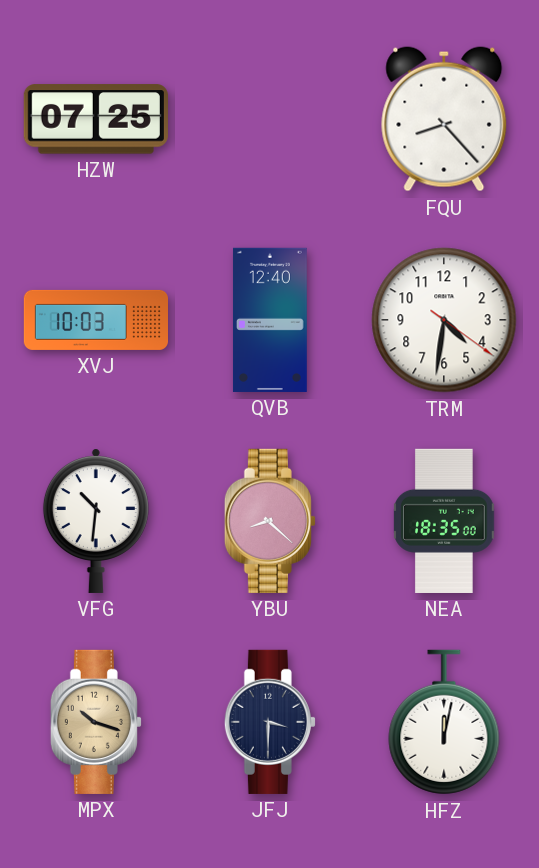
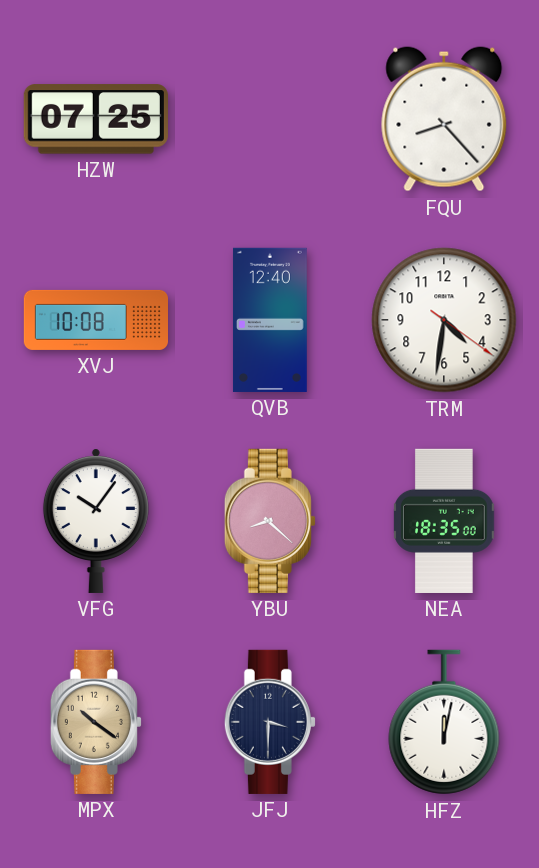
XVJ: 10:03 -> 10:08 (95, 320)
VFG: 10:31 -> 10:06 (96, 521)
MPX: 10:18 -> 10:21 (96, 722)
